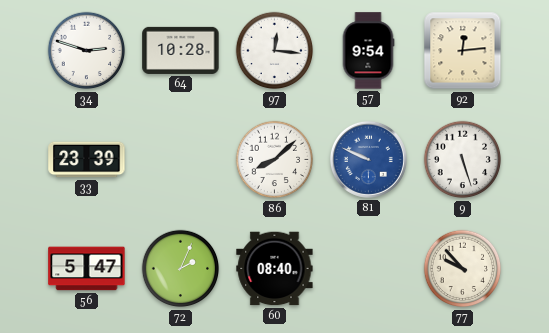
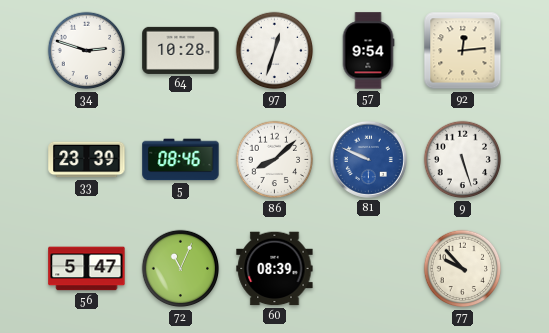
97: 12:16 -> 12:33 (275, 51)
5: none -> 08:46 (181, 160)
72: 2:04 -> 11:04 (181, 269)
60: 08:40 -> 08:39 (275, 269)
